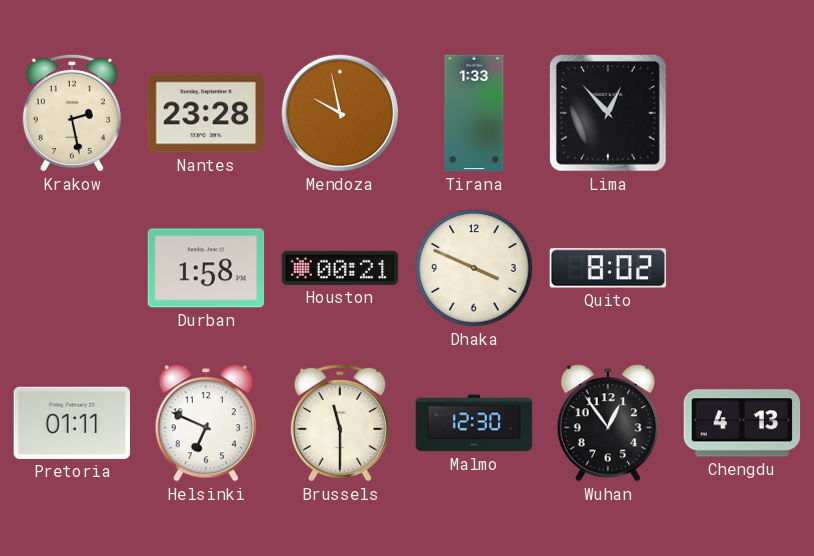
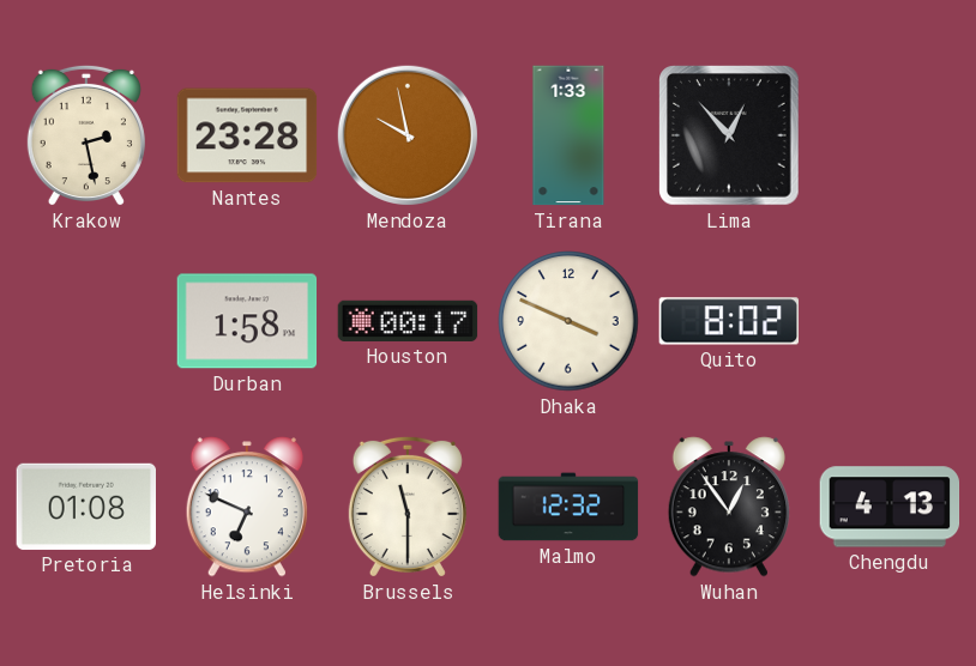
Houston: 00:21 -> 00:17 (408, 321)
Pretoria: 01:11 -> 01:08 (86, 507)
Malmo: 12:30 -> 12:32 (568, 507)
